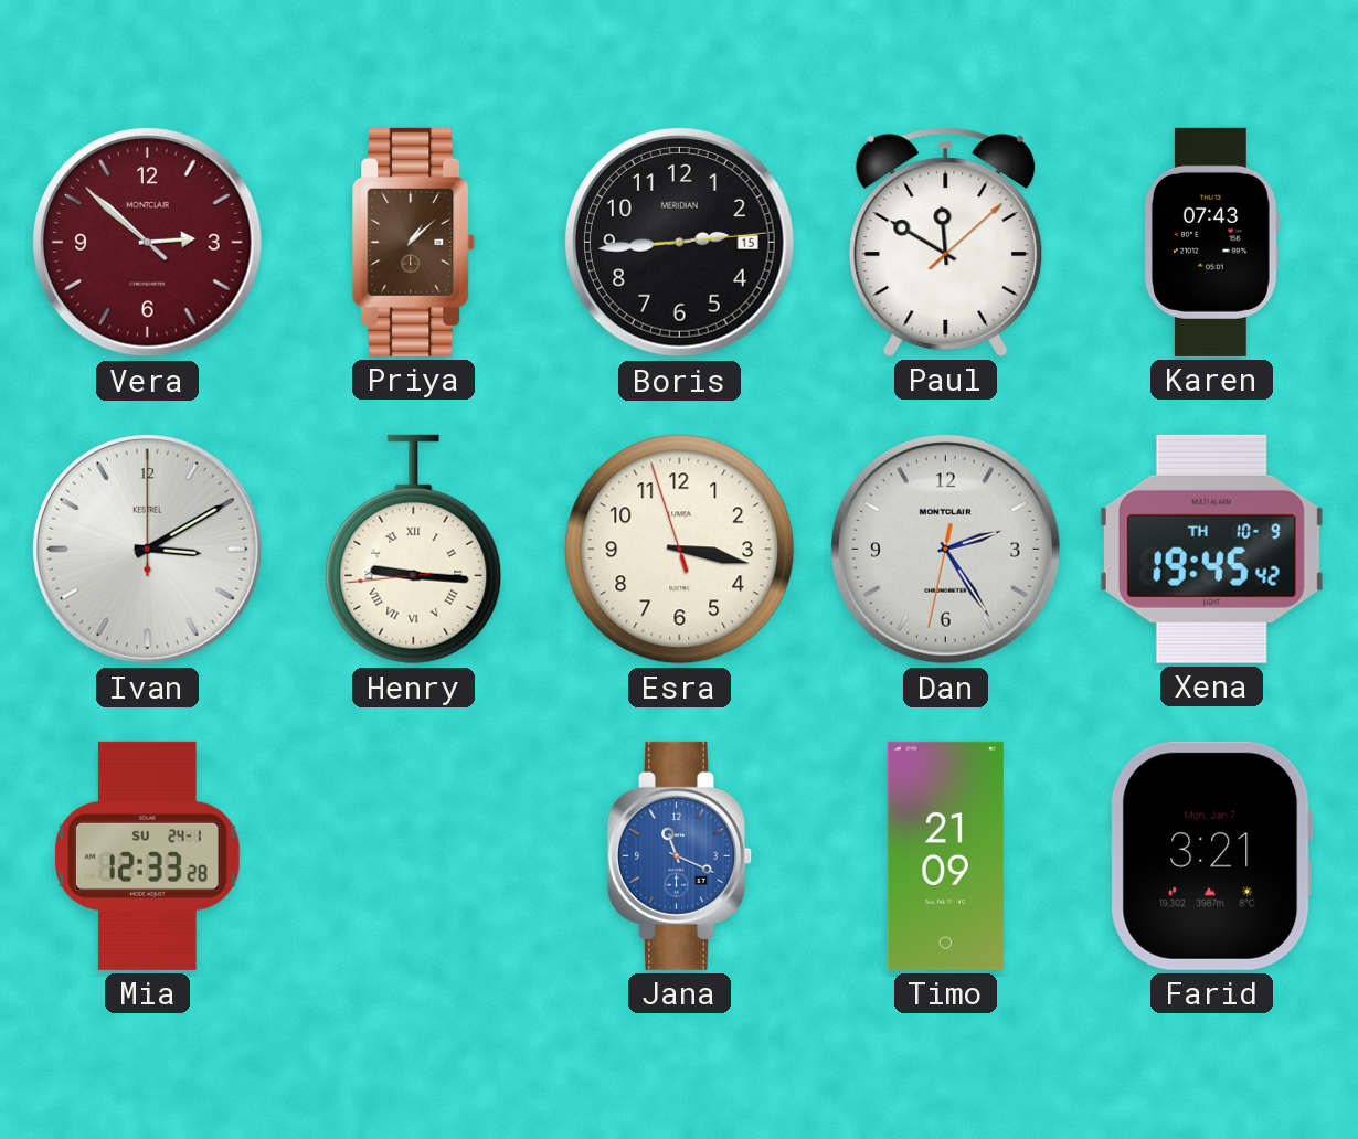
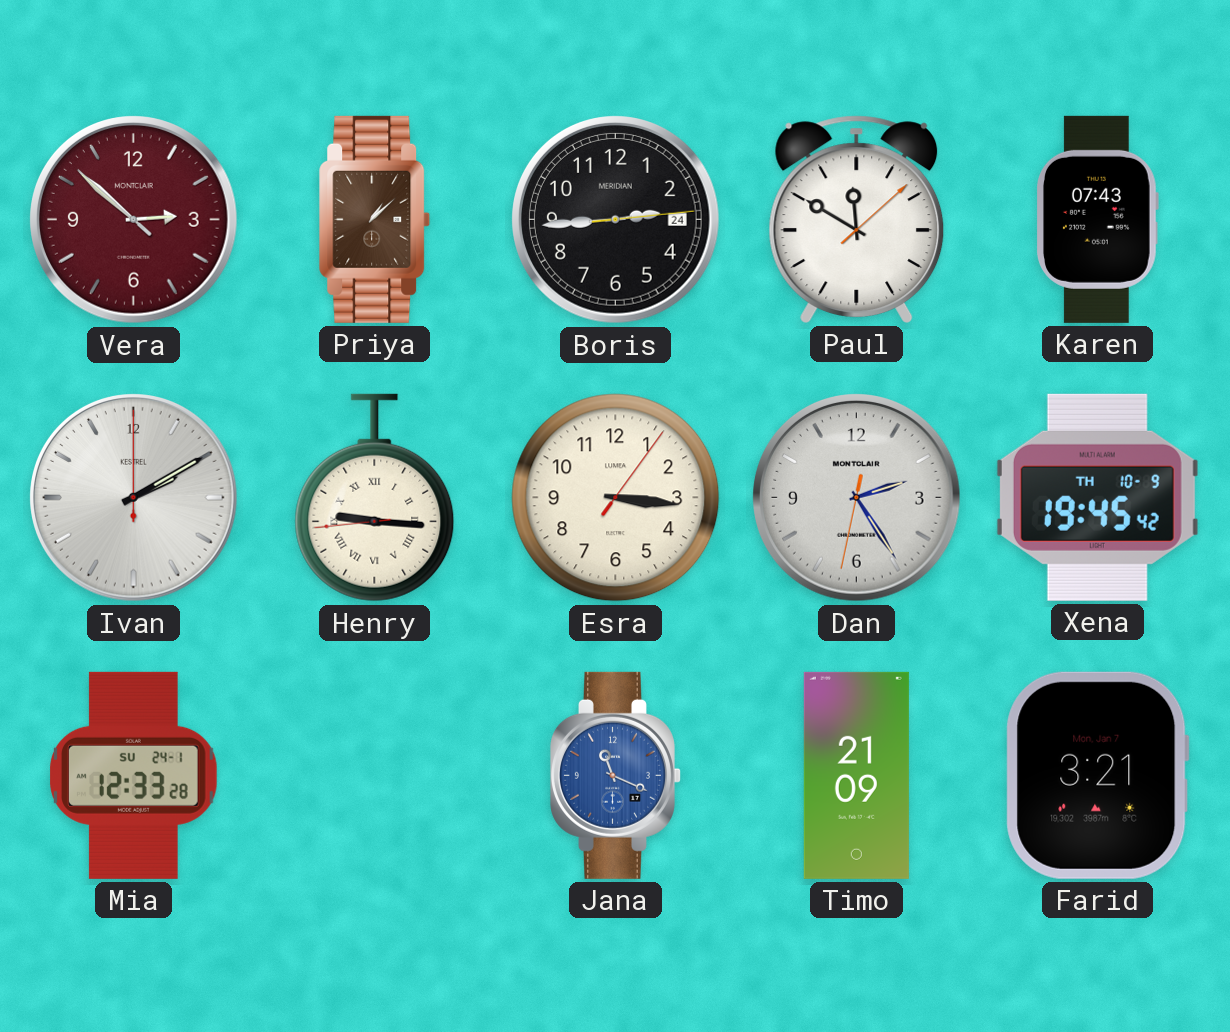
Boris date: 15 -> 24 (616, 220)
Ivan: 3:10 -> 2:10 (134, 498)
Esra: 3:16:57 -> 3:16:06 (616, 498)
